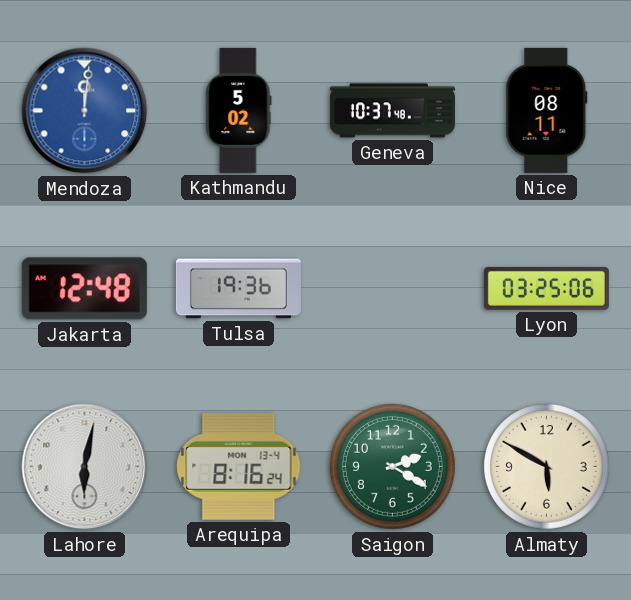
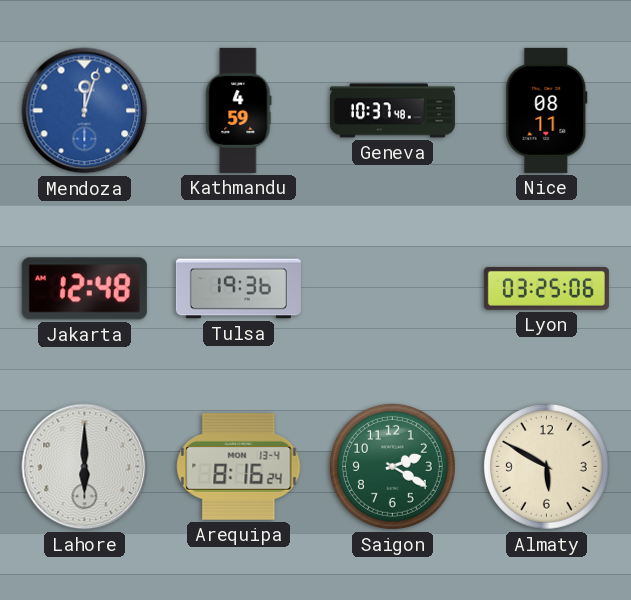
Mendoza: 12:01 -> 12:03 (85, 111)
Kathmandu: 5:02 -> 4:59 (239, 110)
Lahore: 6:02 -> 6:00 (85, 467)
